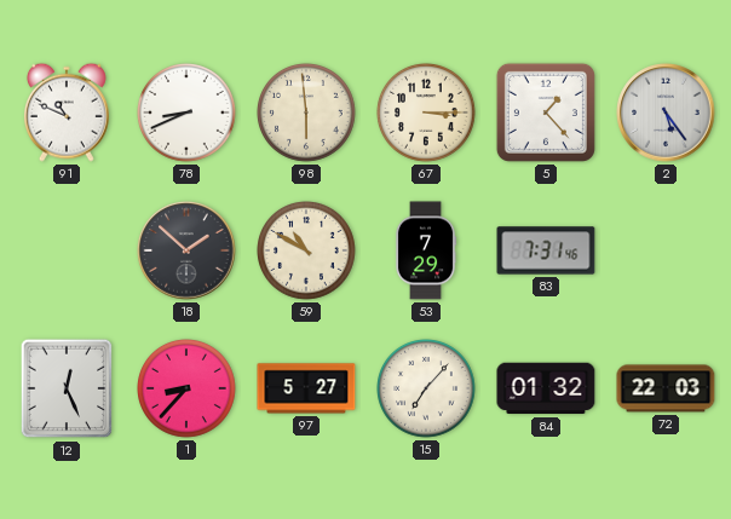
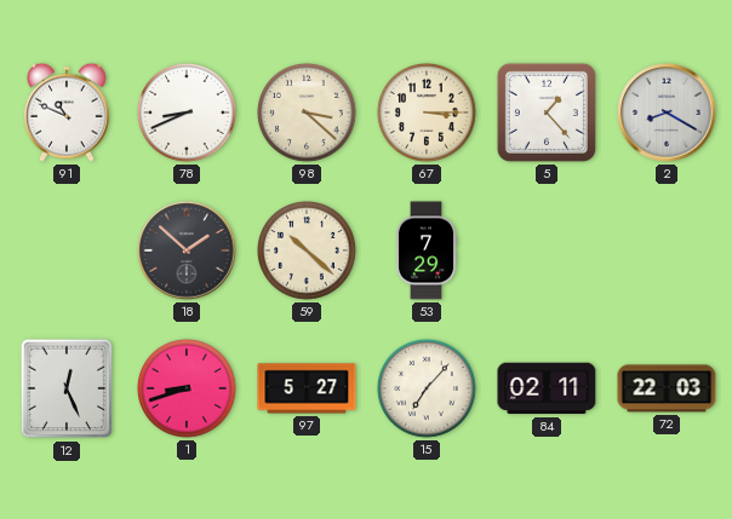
98: 5:59 -> 3:22 (308, 114)
2: 5:24 -> 8:20 (667, 113)
59: 10:50 -> 10:22 (308, 252)
83: 7:31 -> none (546, 250)
1: 8:37 -> 8:42 (188, 390)
84: 01:32 -> 02:11 (547, 388)
